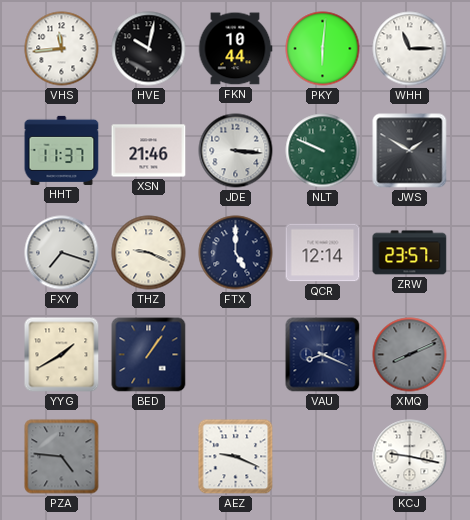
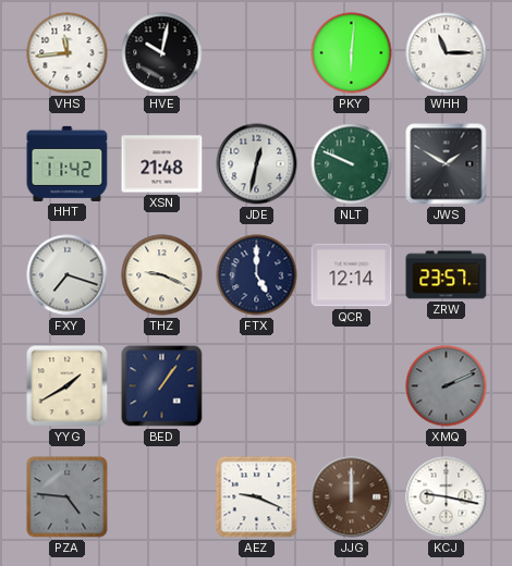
FKN: 10:44 -> none (235, 49)
HHT: 11:37 -> 11:42 (68, 163)
XSN: 21:46 -> 21:48 (162, 164)
JDE: 3:16 -> 12:32 (257, 164)
VAU: 8:19 -> none (323, 355)
XMQ: 8:11 -> 2:11 (447, 386)
JJG: none -> 12:00 (352, 497)
